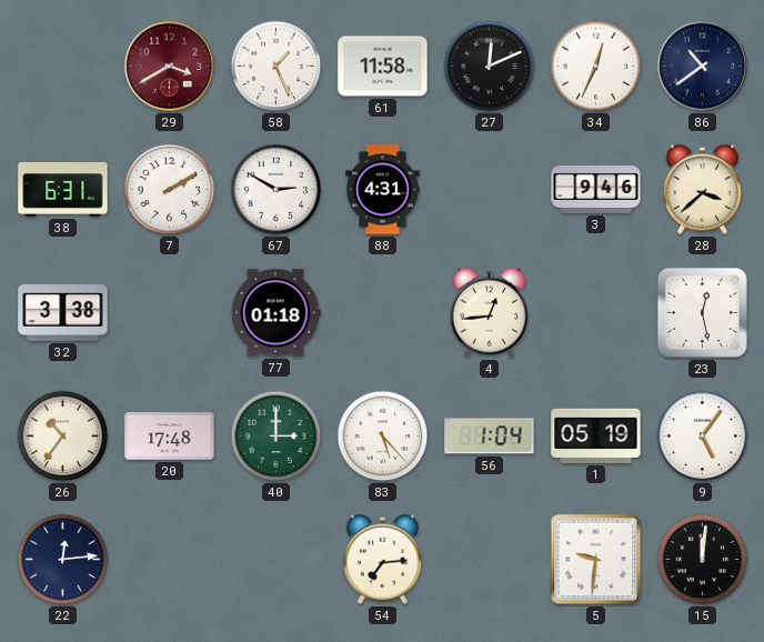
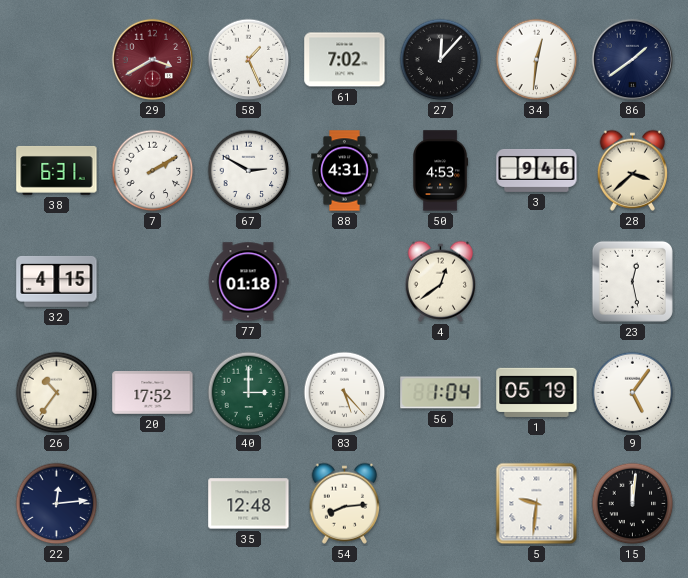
61: 11:58 -> 7:02 (345, 60)
27: 12:11 -> 12:07 (441, 60)
34: 12:34 -> 12:31 (537, 60)
86: 10:39 -> 1:39 (633, 60)
50: none -> 4:53 (441, 171)
32: 3:38 -> 4:15 (57, 281)
4: 12:44 -> 12:39 (440, 281)
20: 17:48 -> 17:52 (153, 393)
35: none -> 12:48 (249, 504)
54: 7:14 -> 8:14 (344, 503)
